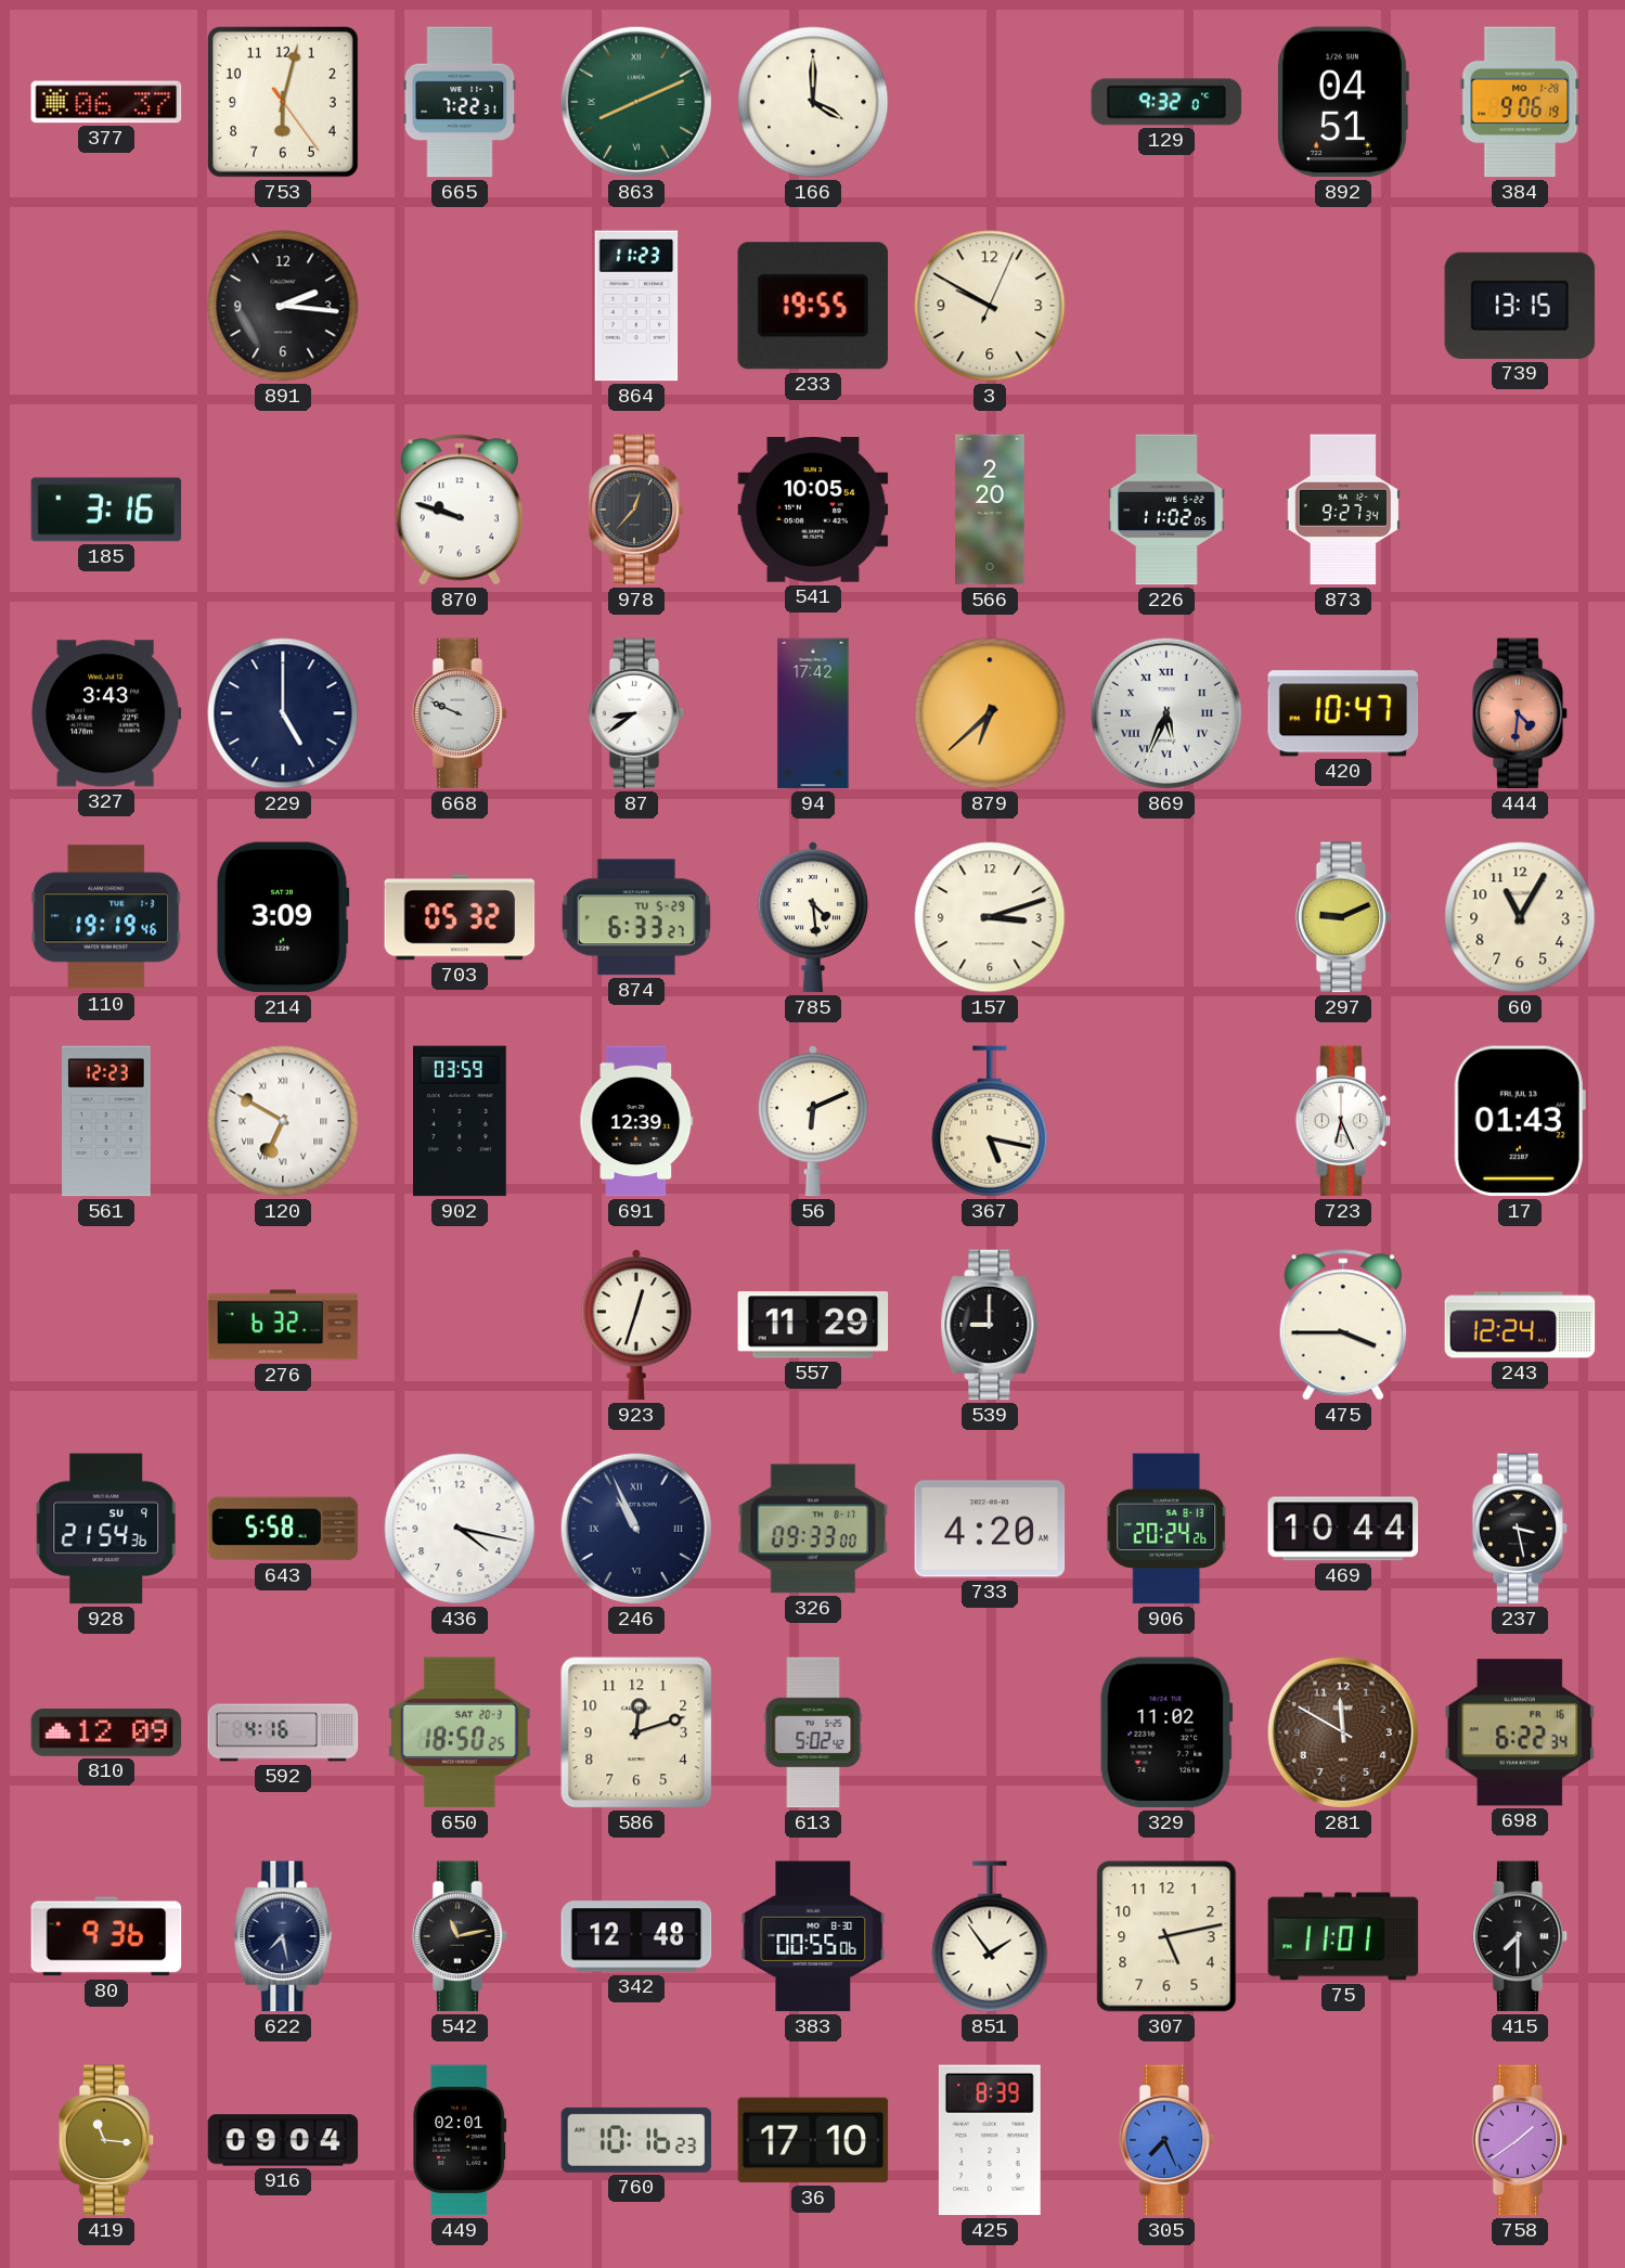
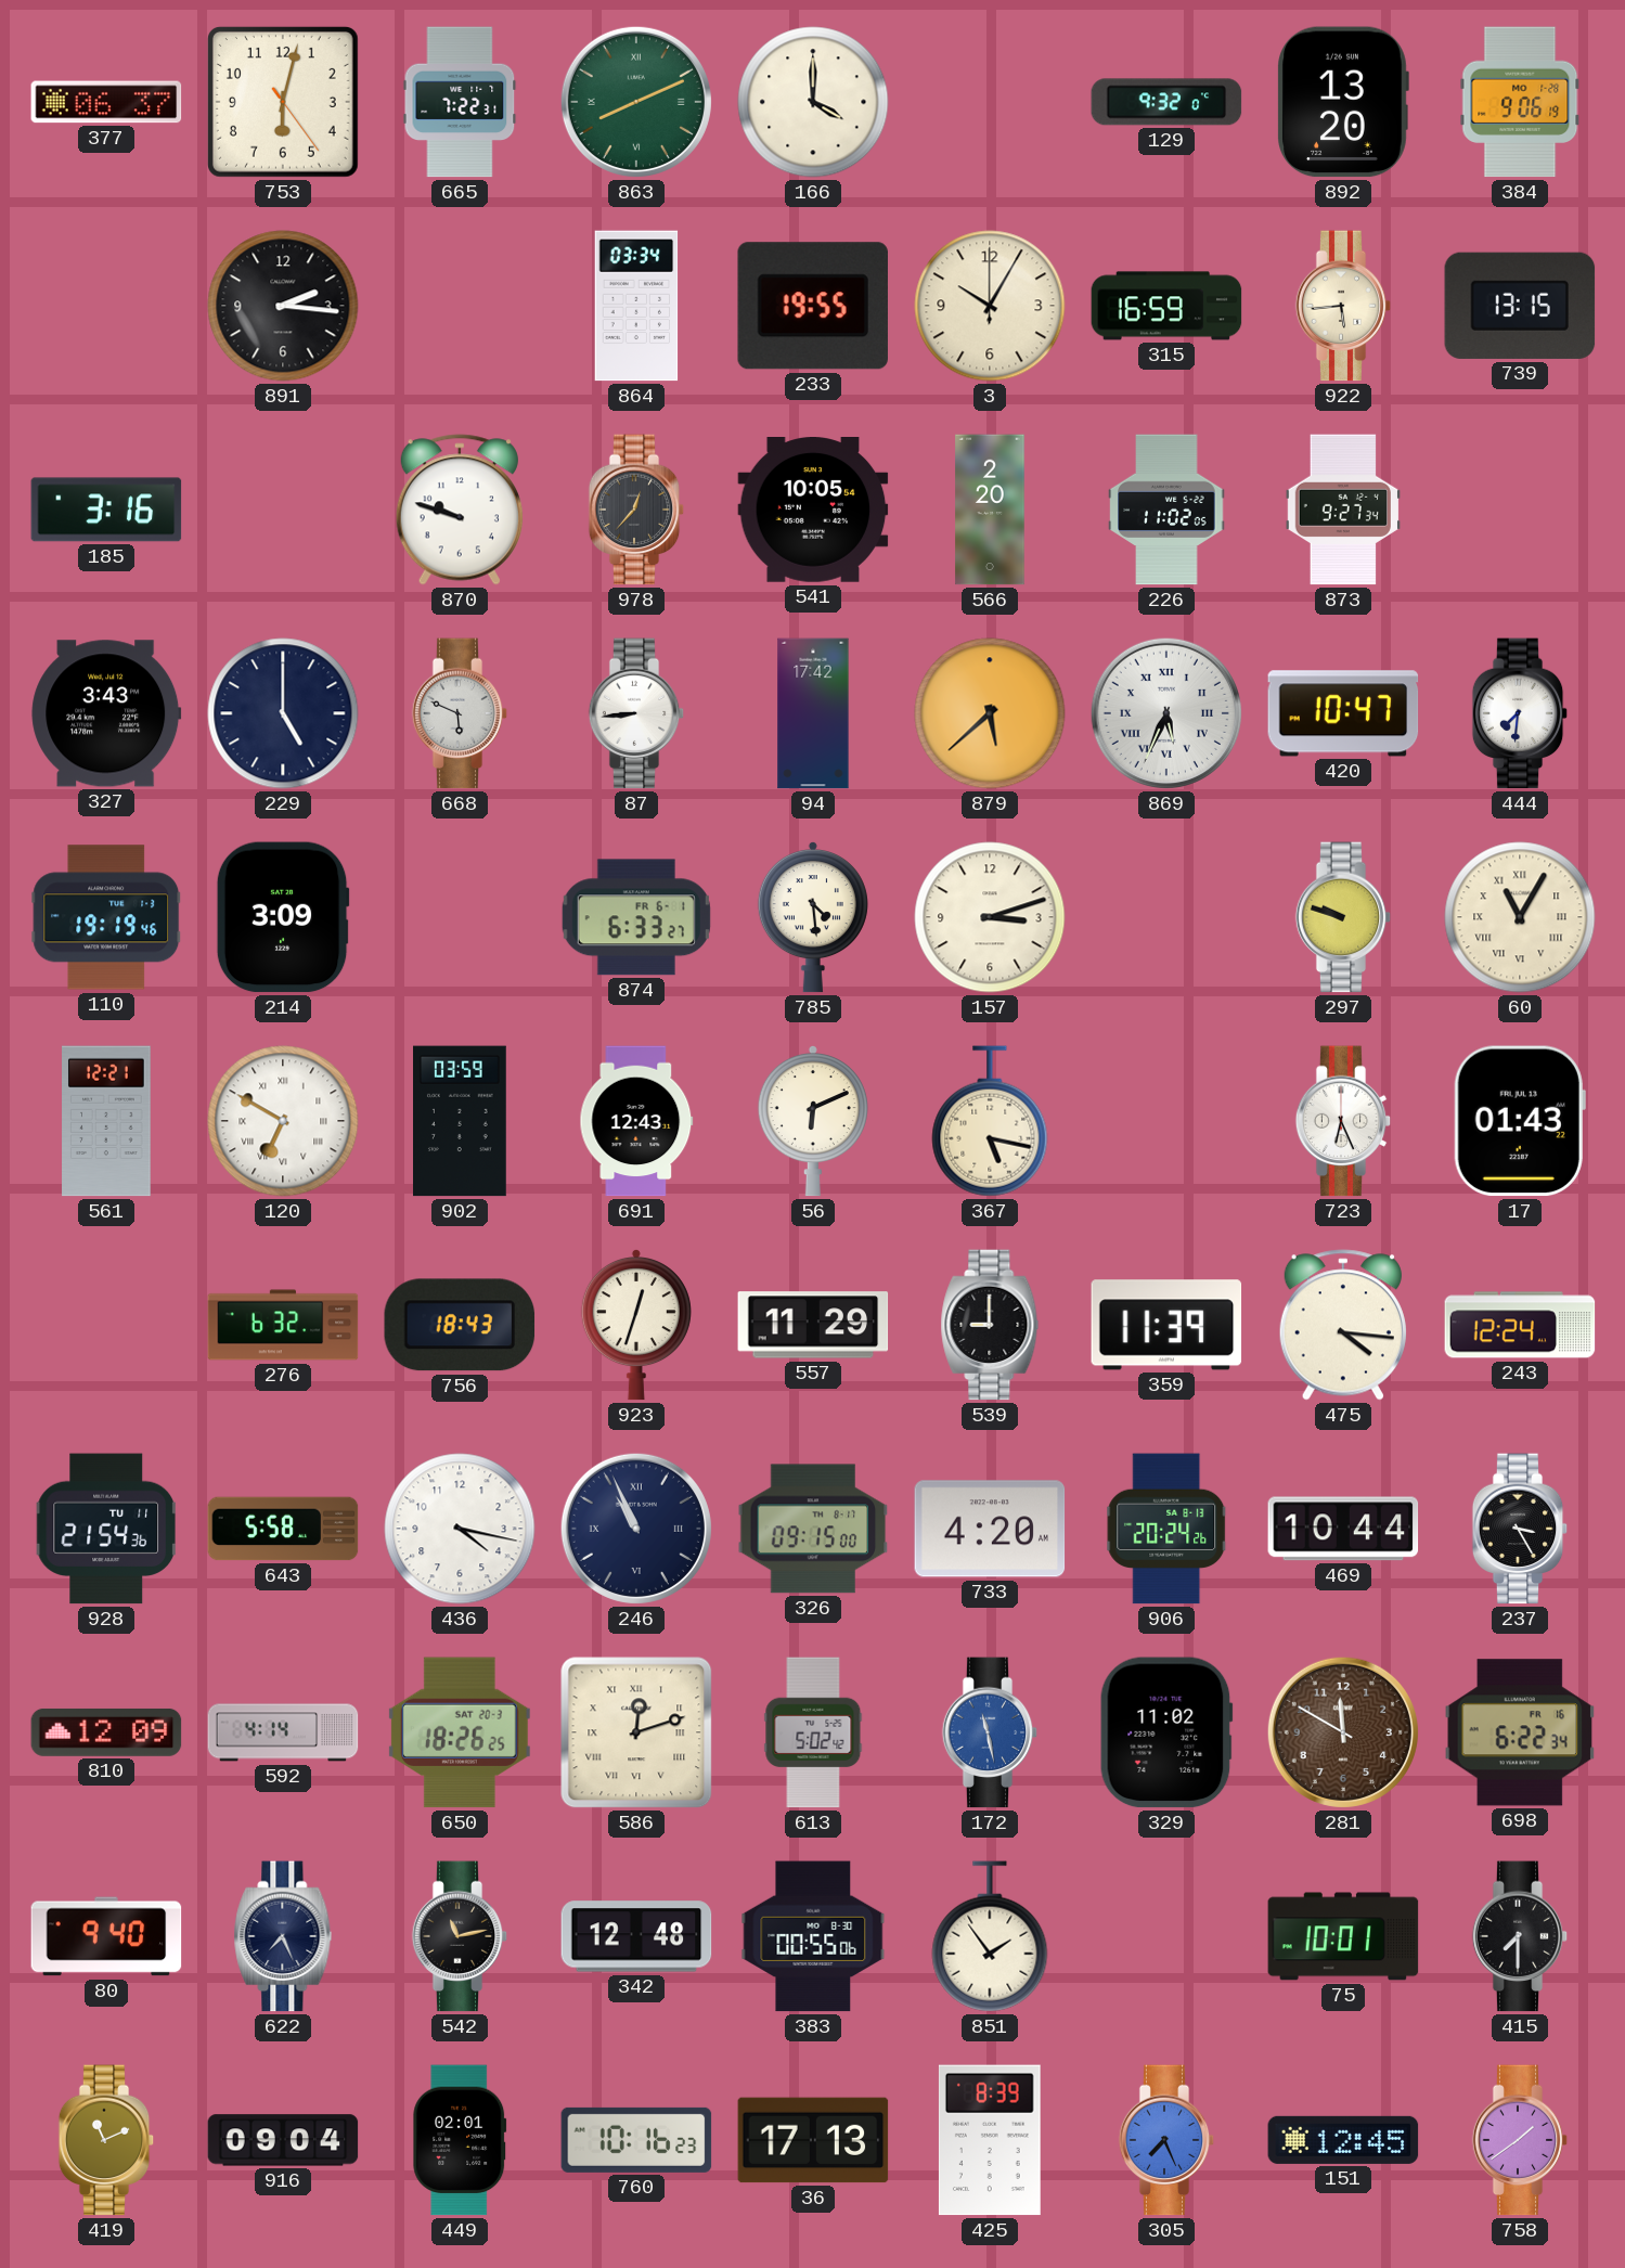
892: 04:51 -> 13:20 (1343, 102)
864: 11:23 -> 03:34 (636, 306)
3: 9:50 -> 10:05 (990, 306)
315: none -> 16:59 (1166, 306)
922: none -> 5:44 (1343, 306)
668: 9:49 -> 5:49 (460, 713)
87: 8:39 -> 8:44 (636, 713)
879: 6:38 -> 5:38 (990, 713)
444: 4:31 -> 7:31 (1520, 713)
444 dial: salmon -> white (1520, 713)
703: 05:32 -> none (460, 917)
874 date: TU 5-29 -> FR 6-1 (636, 917)
297: 9:11 -> 9:48 (1343, 917)
60 numerals: Arabic -> Roman (1520, 917)
561: 12:23 -> 12:21 (106, 1121)
691: 12:39 -> 12:43 (636, 1121)
756: none -> 18:43 (460, 1325)
359: none -> 11:39 (1166, 1325)
475: 3:45 -> 4:16 (1343, 1325)
928 date: SU 9 -> TU 11 (105, 1529)
326: 09:33 -> 09:15 (813, 1529)
237: 3:28 -> 3:25 (1520, 1529)
592: 4:16 -> 4:14 (283, 1732)
650: 18:50 -> 18:26 (460, 1732)
586 numerals: Arabic -> Roman (636, 1732)
172: none -> 11:28 (990, 1732)
80: 9:36 -> 9:40 (106, 1936)
622: 7:28 -> 7:26 (283, 1936)
307: 5:13 -> none (1166, 1936)
75: 11:01 -> 10:01 (1343, 1936)
419: 11:16 -> 11:11 (106, 2140)
36: 17:10 -> 17:13 (813, 2140)
151: none -> 12:45 (1343, 2140)
